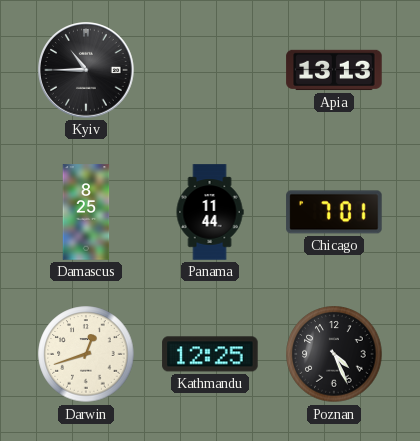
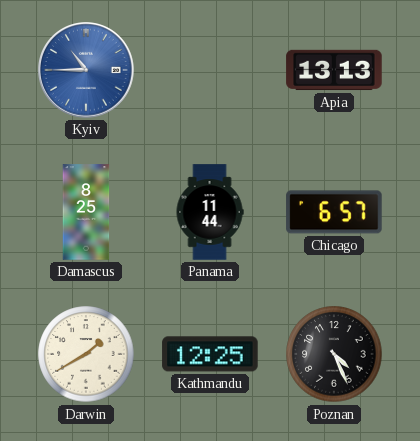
Kyiv dial: black -> blue (86, 70)
Chicago: 7:01 -> 6:57 (334, 212)
Darwin: 12:42 -> 1:40 (86, 354)
